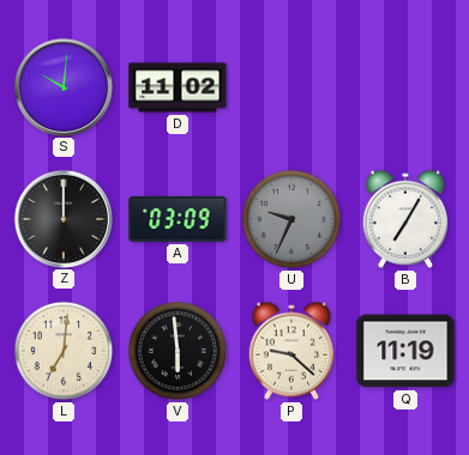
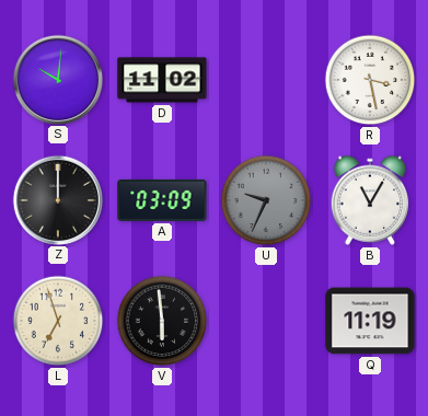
R: none -> 3:28 (370, 80)
B: 7:05 -> 11:05 (370, 200)
L: 7:01 -> 6:57 (58, 321)
P: 9:22 -> none (291, 351)
